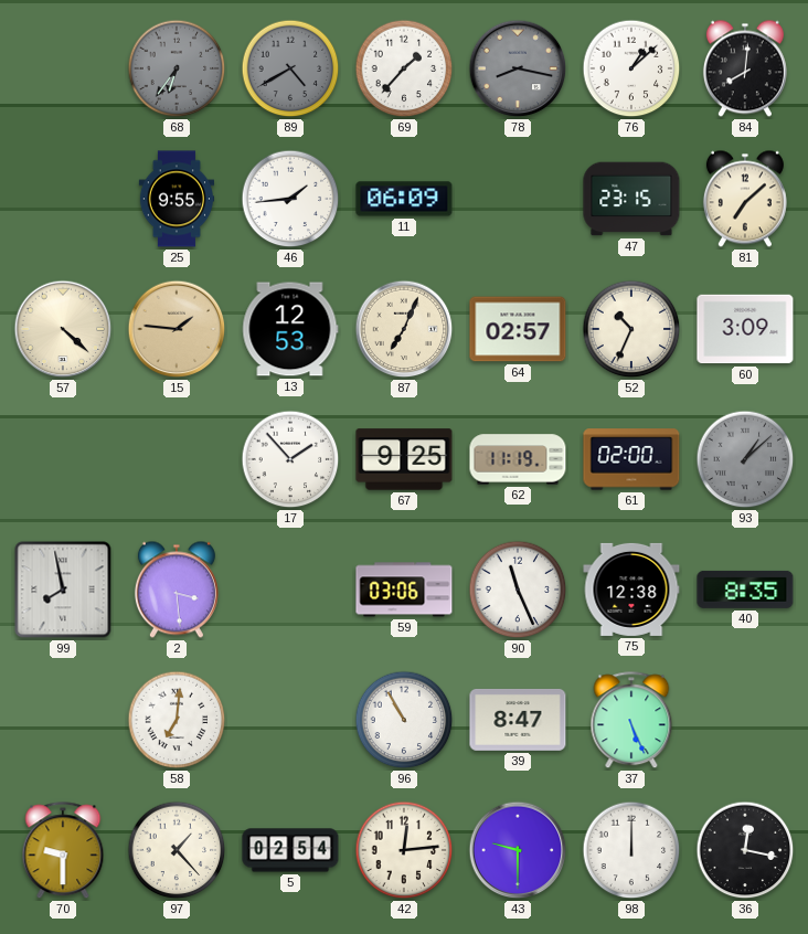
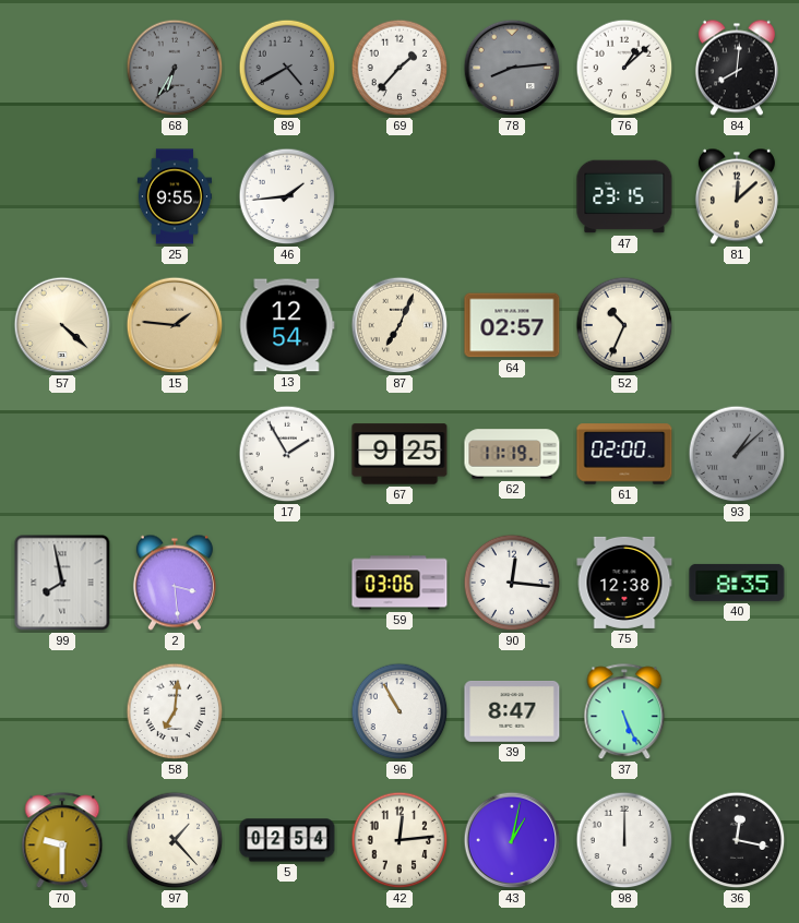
68: 6:36 -> 6:35 (175, 68)
78: 8:17 -> 8:14 (512, 68)
11: 06:09 -> none (404, 199)
81: 7:08 -> 12:08 (737, 196)
13: 12:53 -> 12:54 (287, 325)
60: 3:09 -> none (745, 329)
17: 1:53 -> 1:55 (287, 454)
90: 11:26 -> 12:16 (512, 583)
43: 9:30 -> 1:02 (512, 840)
